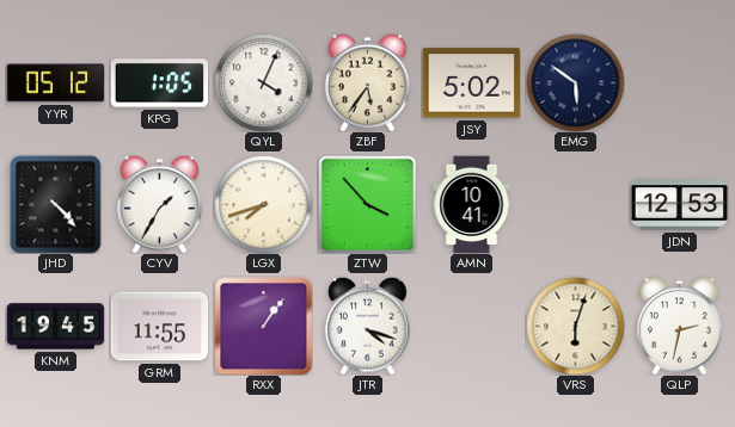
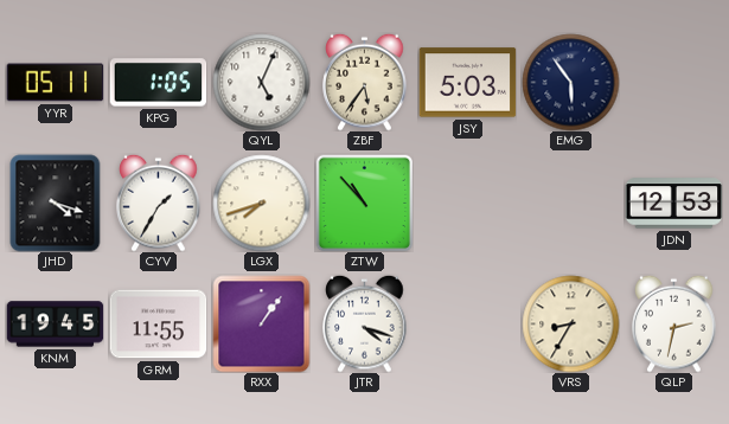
YYR: 05:12 -> 05:11 (55, 83)
QYL: 4:04 -> 5:04 (261, 82)
JSY: 5:02 -> 5:03 (467, 83)
EMG: 5:51 -> 5:54 (570, 82)
JHD: 4:23 -> 4:18 (56, 203)
ZTW: 3:53 -> 10:53 (364, 203)
AMN: 10:41 -> none (472, 204)
VRS: 6:03 -> 8:35 (570, 323)
